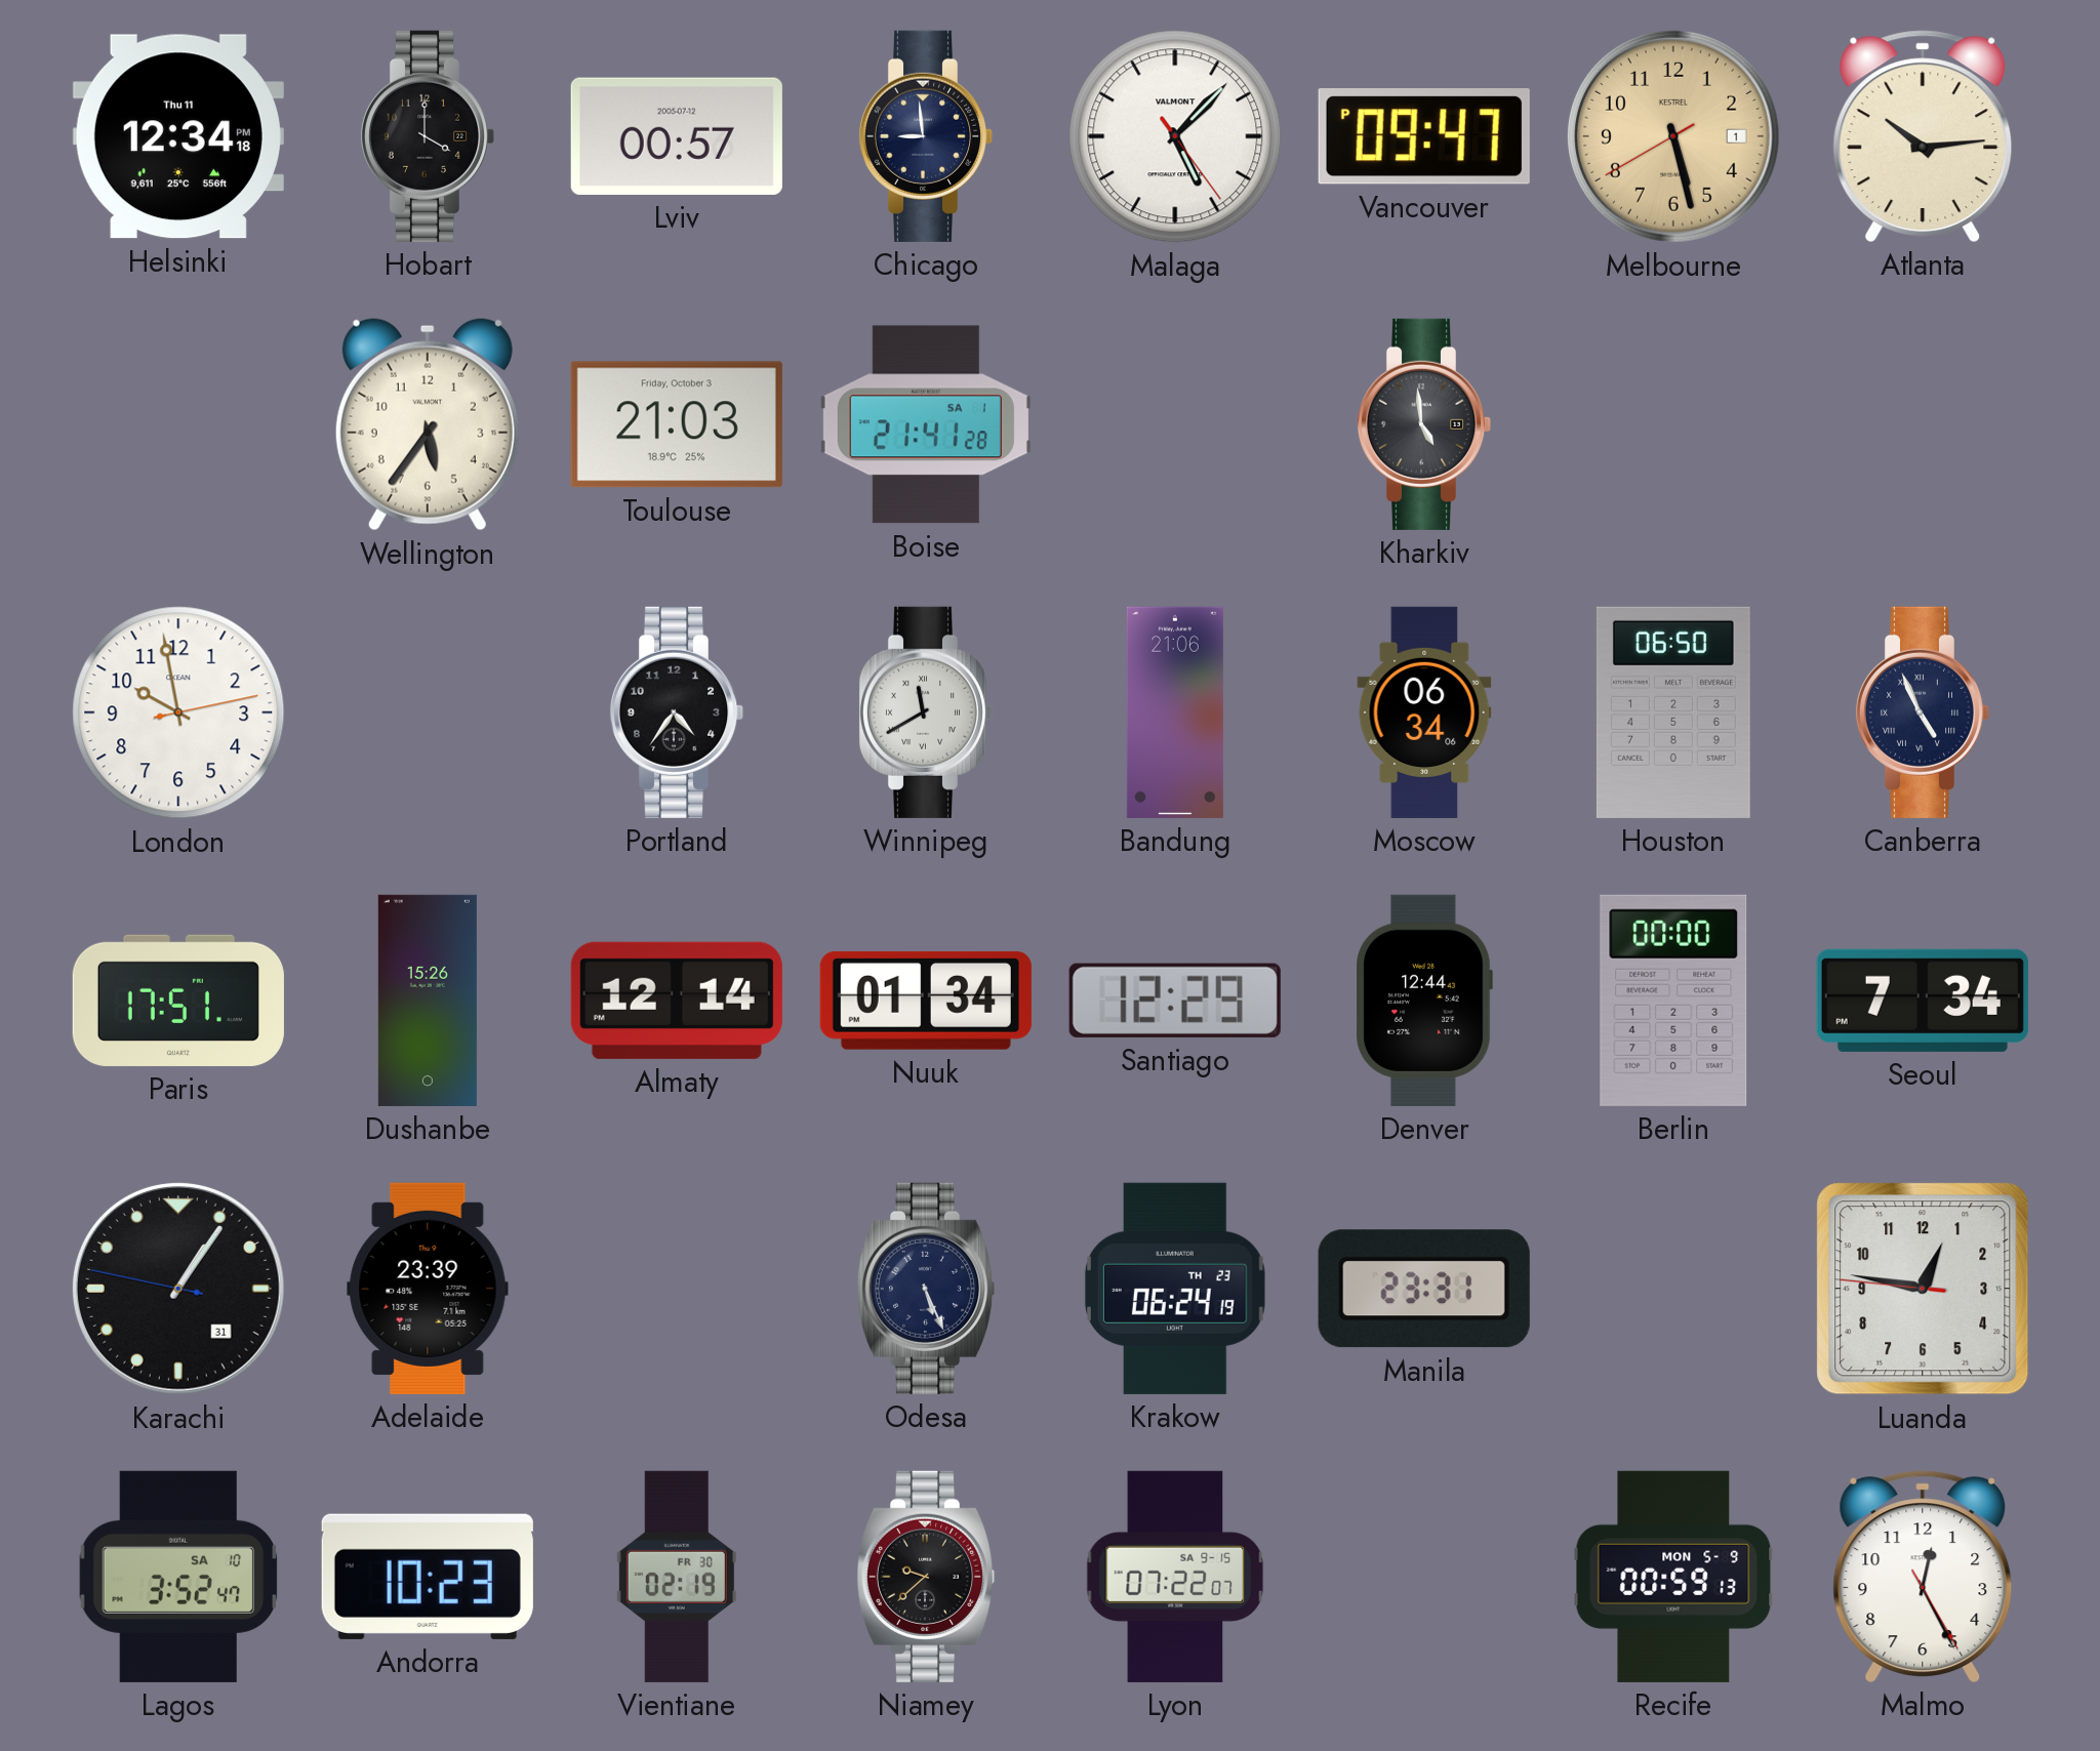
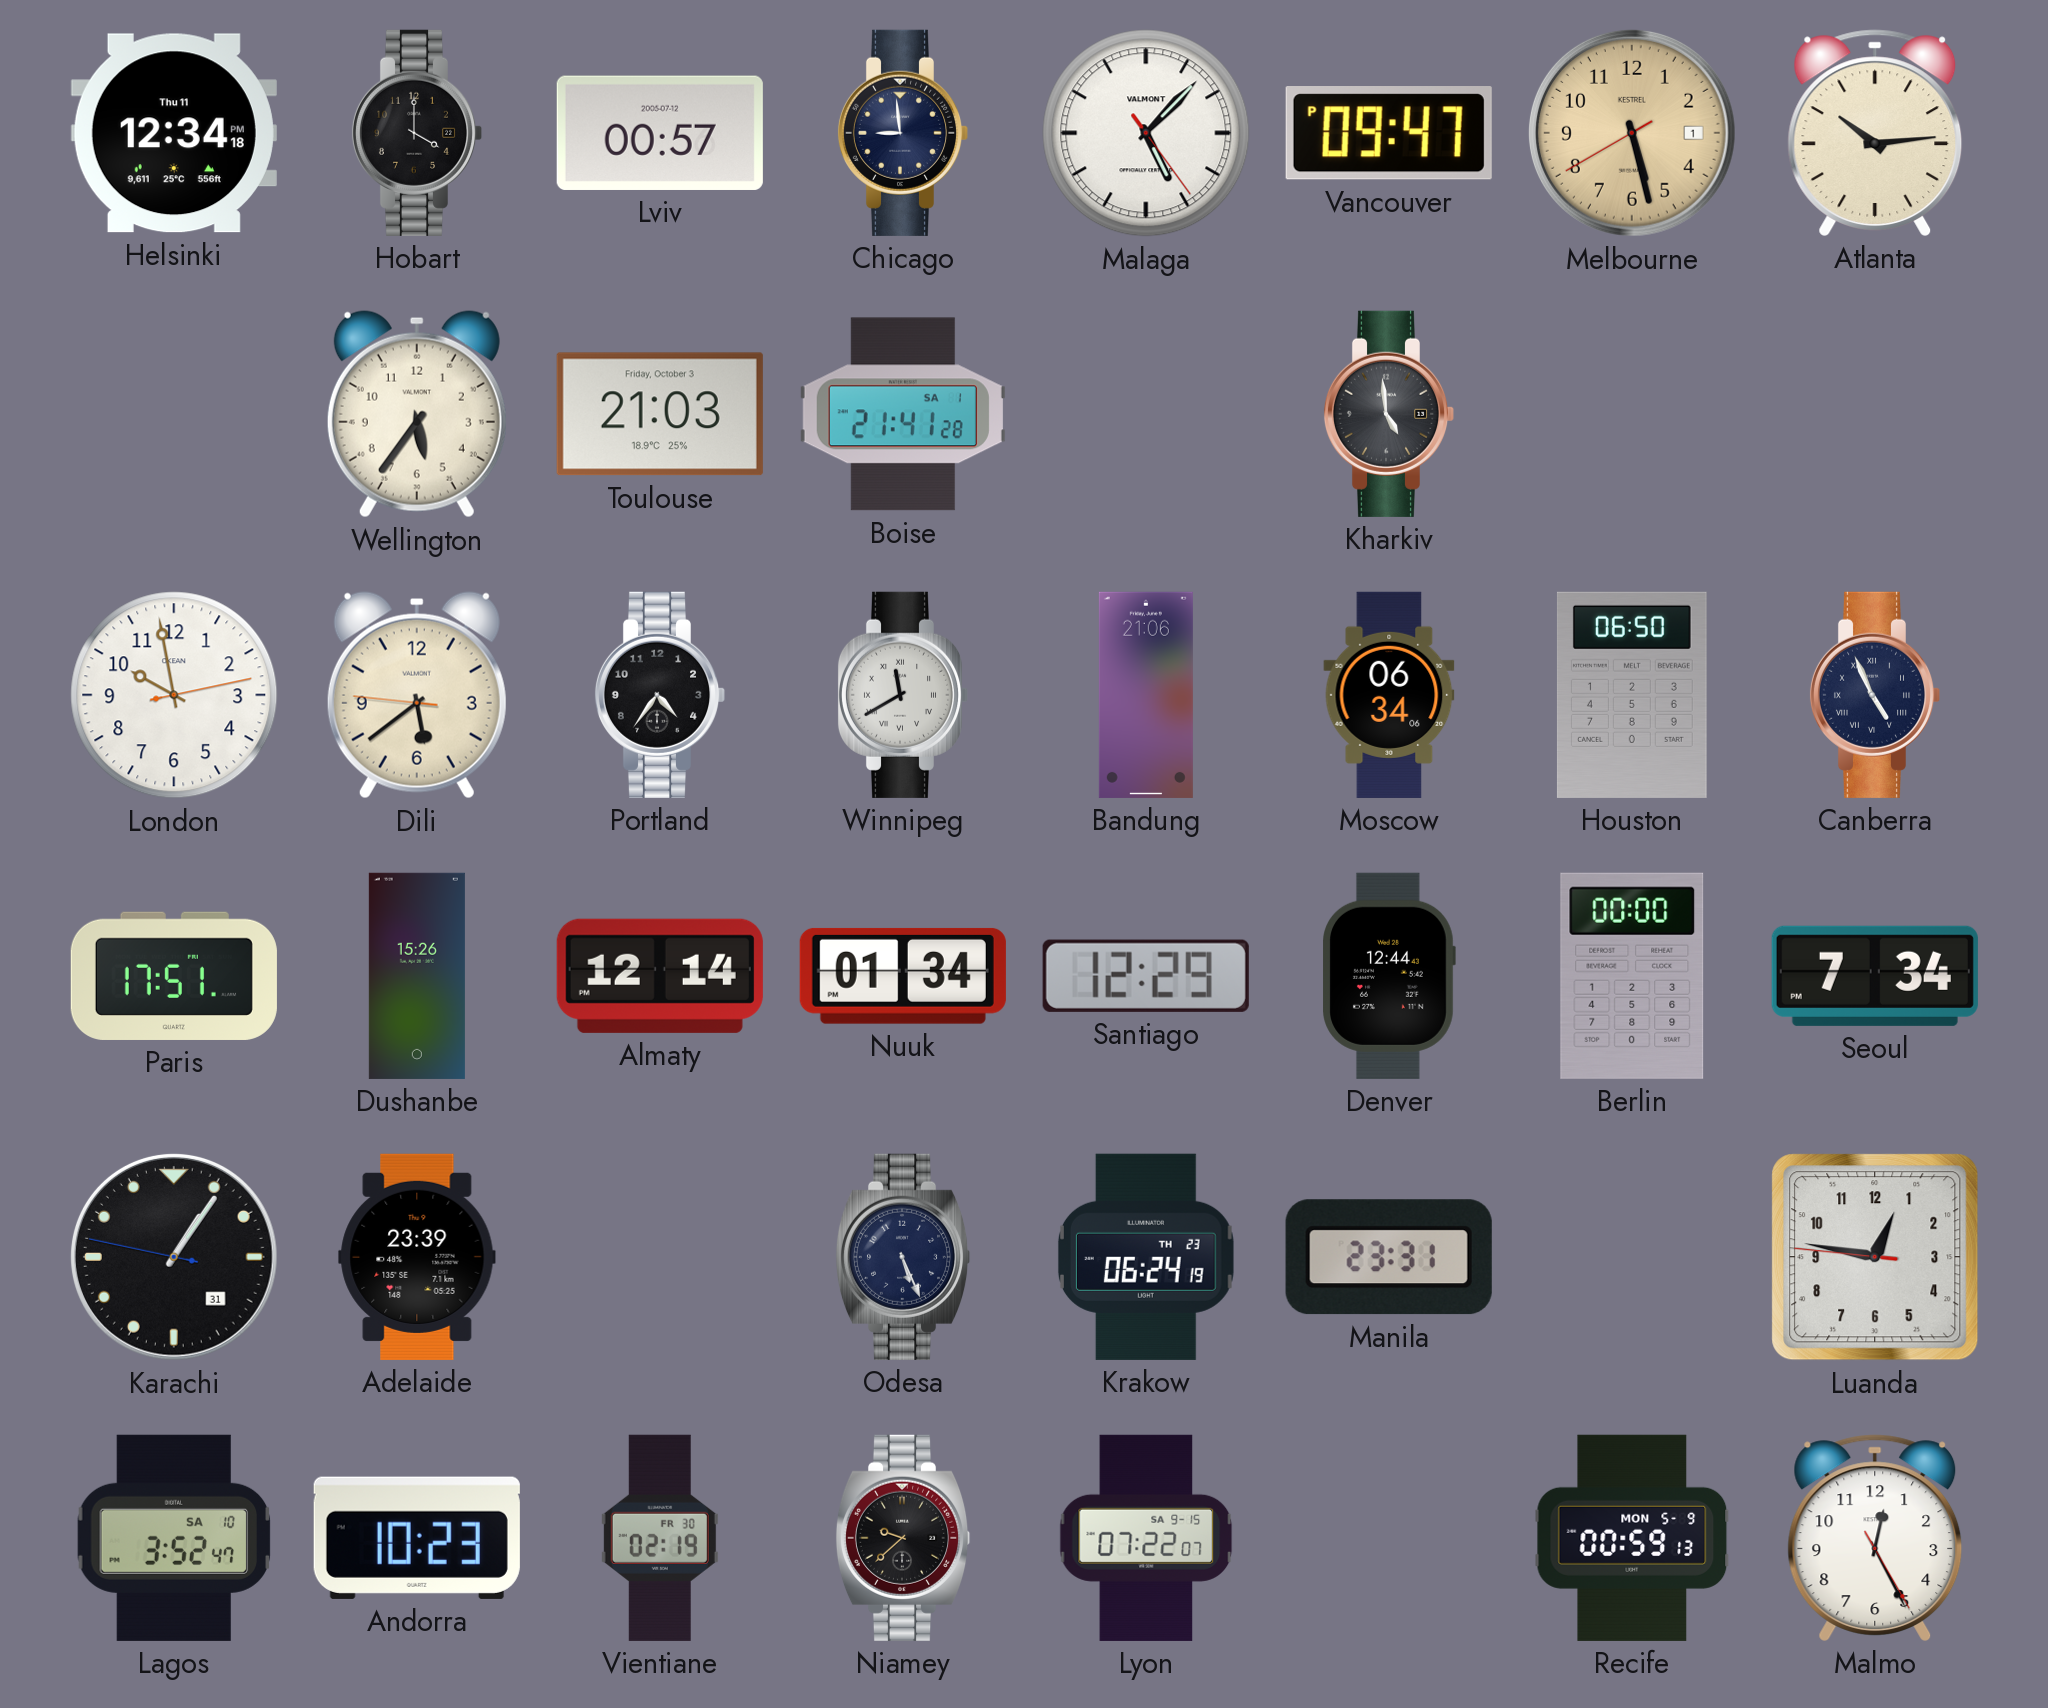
Dili: none -> 5:38 (417, 695)
